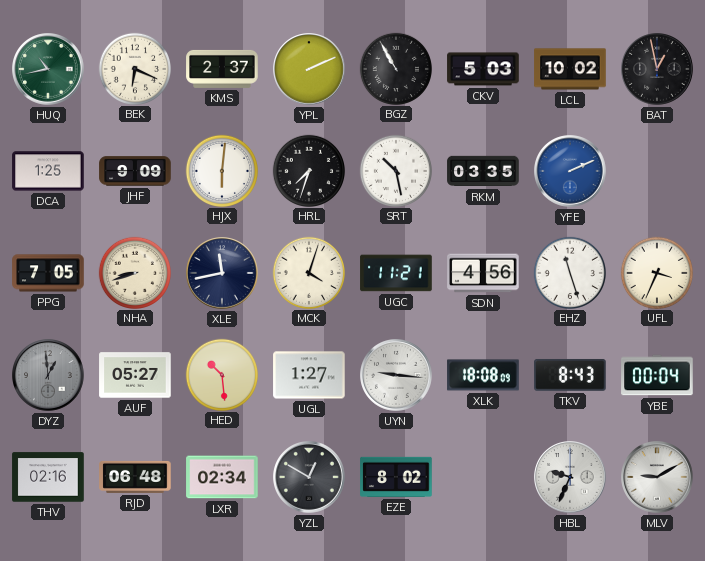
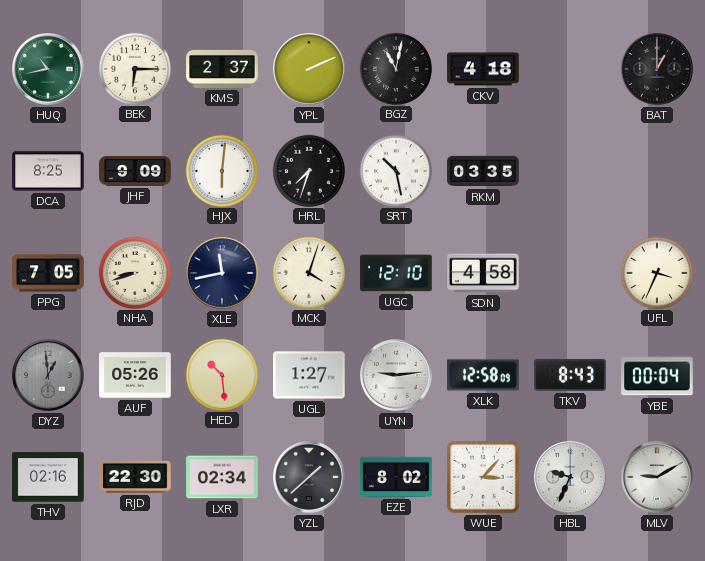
BEK: 6:19 -> 6:15 (134, 68)
BGZ: 10:55 -> 11:02 (395, 68)
CKV: 5:03 -> 4:18 (483, 69)
LCL: 10:02 -> none (570, 69)
BAT: 12:58 -> 1:00 (657, 69)
DCA: 1:25 -> 8:25 (48, 171)
YFE: 2:11 -> none (570, 171)
UGC: 11:21 -> 12:10 (396, 273)
SDN: 4:56 -> 4:58 (483, 273)
EHZ: 11:27 -> none (569, 272)
AUF: 05:27 -> 05:26 (135, 375)
UYN: 9:16 -> 9:14 (396, 375)
XLK: 18:08 -> 12:58 (483, 375)
RJD: 06:48 -> 22:30 (135, 477)
YZL: 12:50 -> 1:38 (309, 477)
WUE: none -> 3:07 (483, 477)
